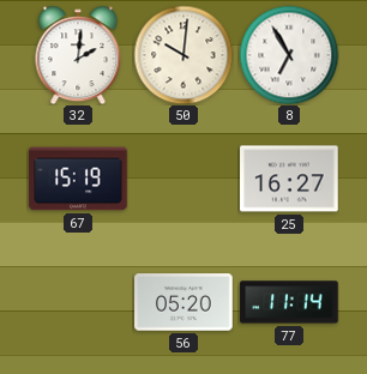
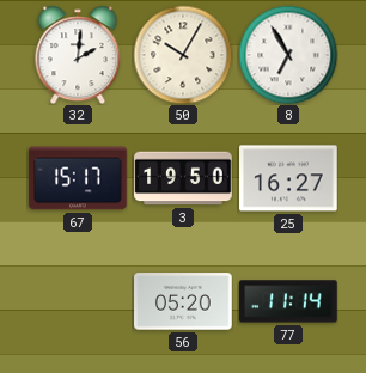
50: 10:01 -> 10:05 (183, 55)
67: 15:19 -> 15:17 (78, 178)
3: none -> 19:50 (183, 178)
